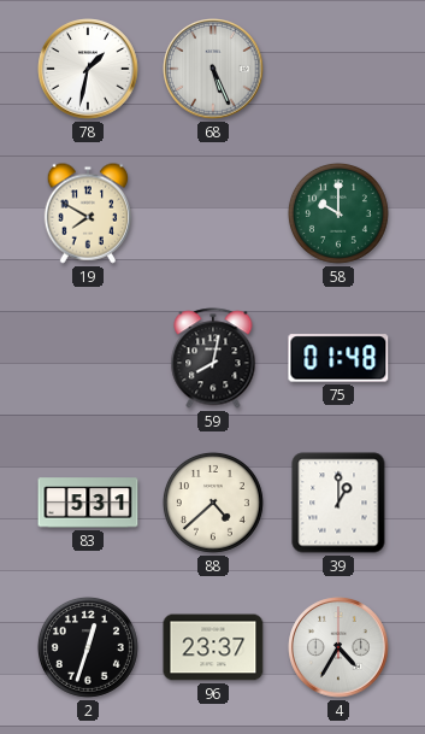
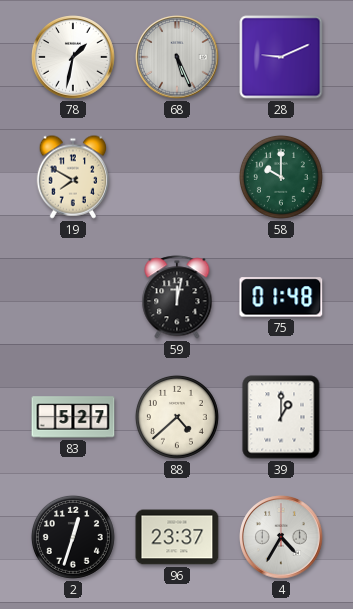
28: none -> 9:11 (281, 57)
59: 8:02 -> 12:02 (177, 297)
83: 5:31 -> 5:27 (73, 417)
